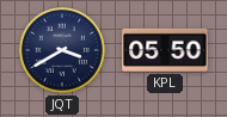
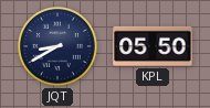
JQT: 3:40 -> 8:40 (57, 46)
